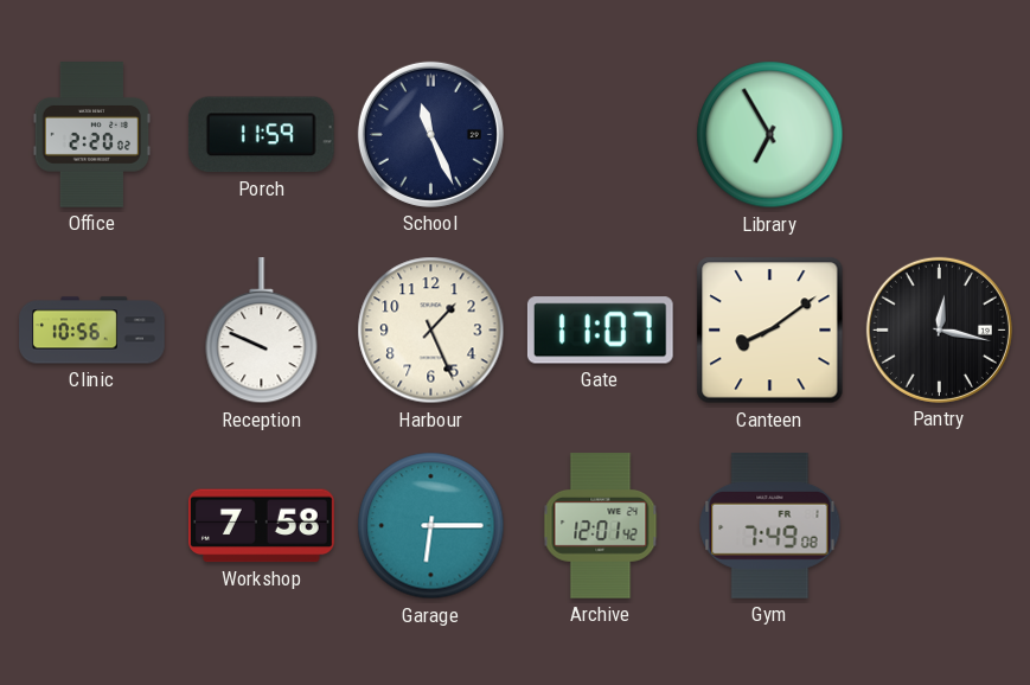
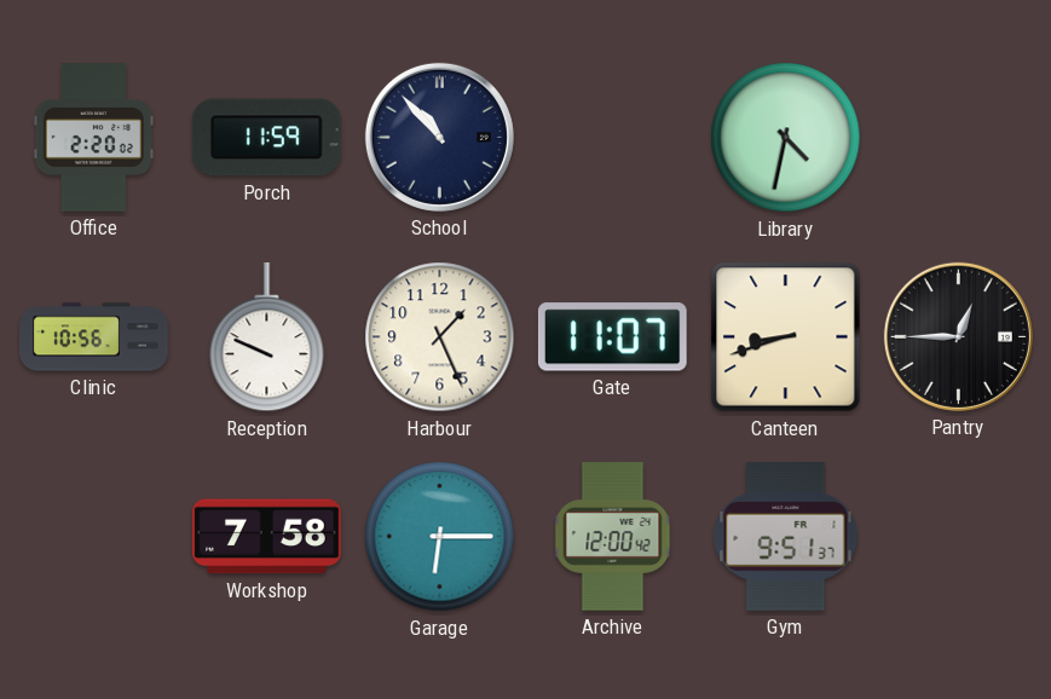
School: 11:26 -> 10:53 (439, 137)
Library: 6:55 -> 4:32 (786, 138)
Canteen: 8:09 -> 8:42 (786, 337)
Pantry: 12:17 -> 12:45 (958, 336)
Archive: 12:01 -> 12:00 (613, 537)
Gym: 7:49 -> 9:51 (786, 537)
